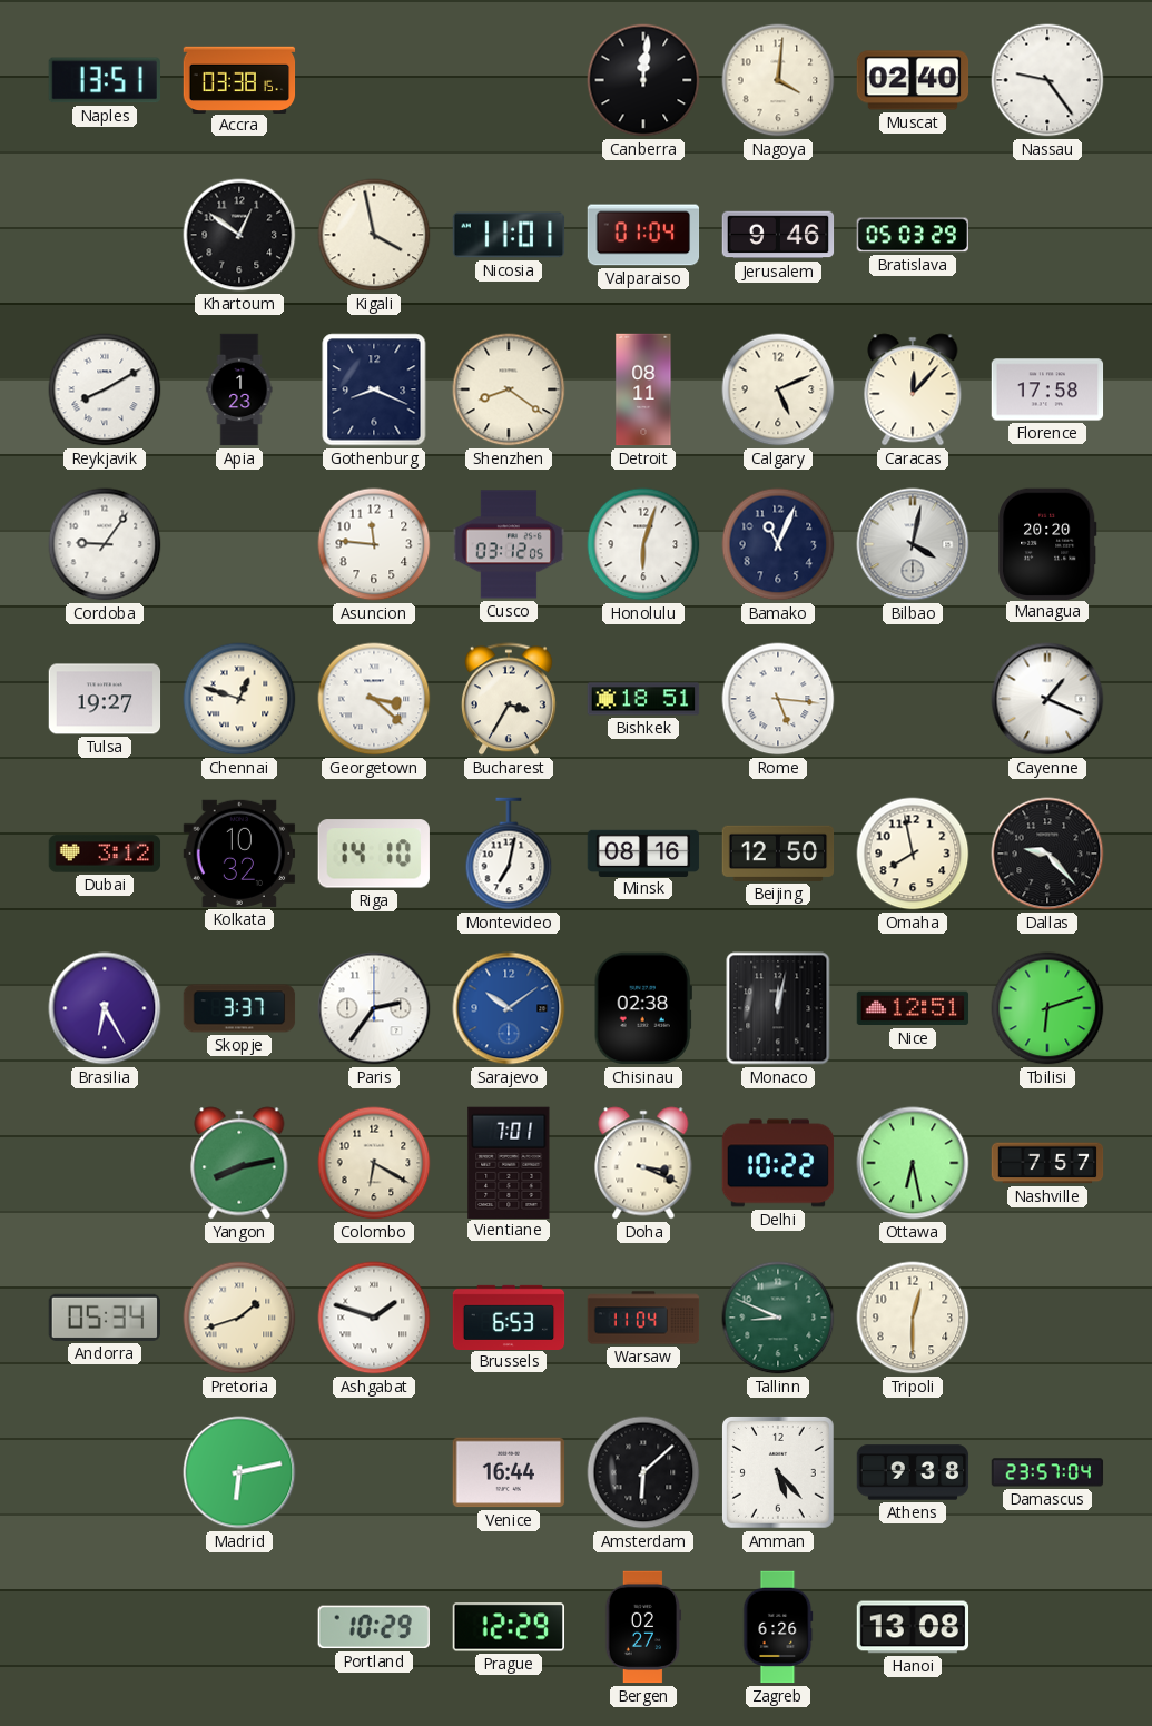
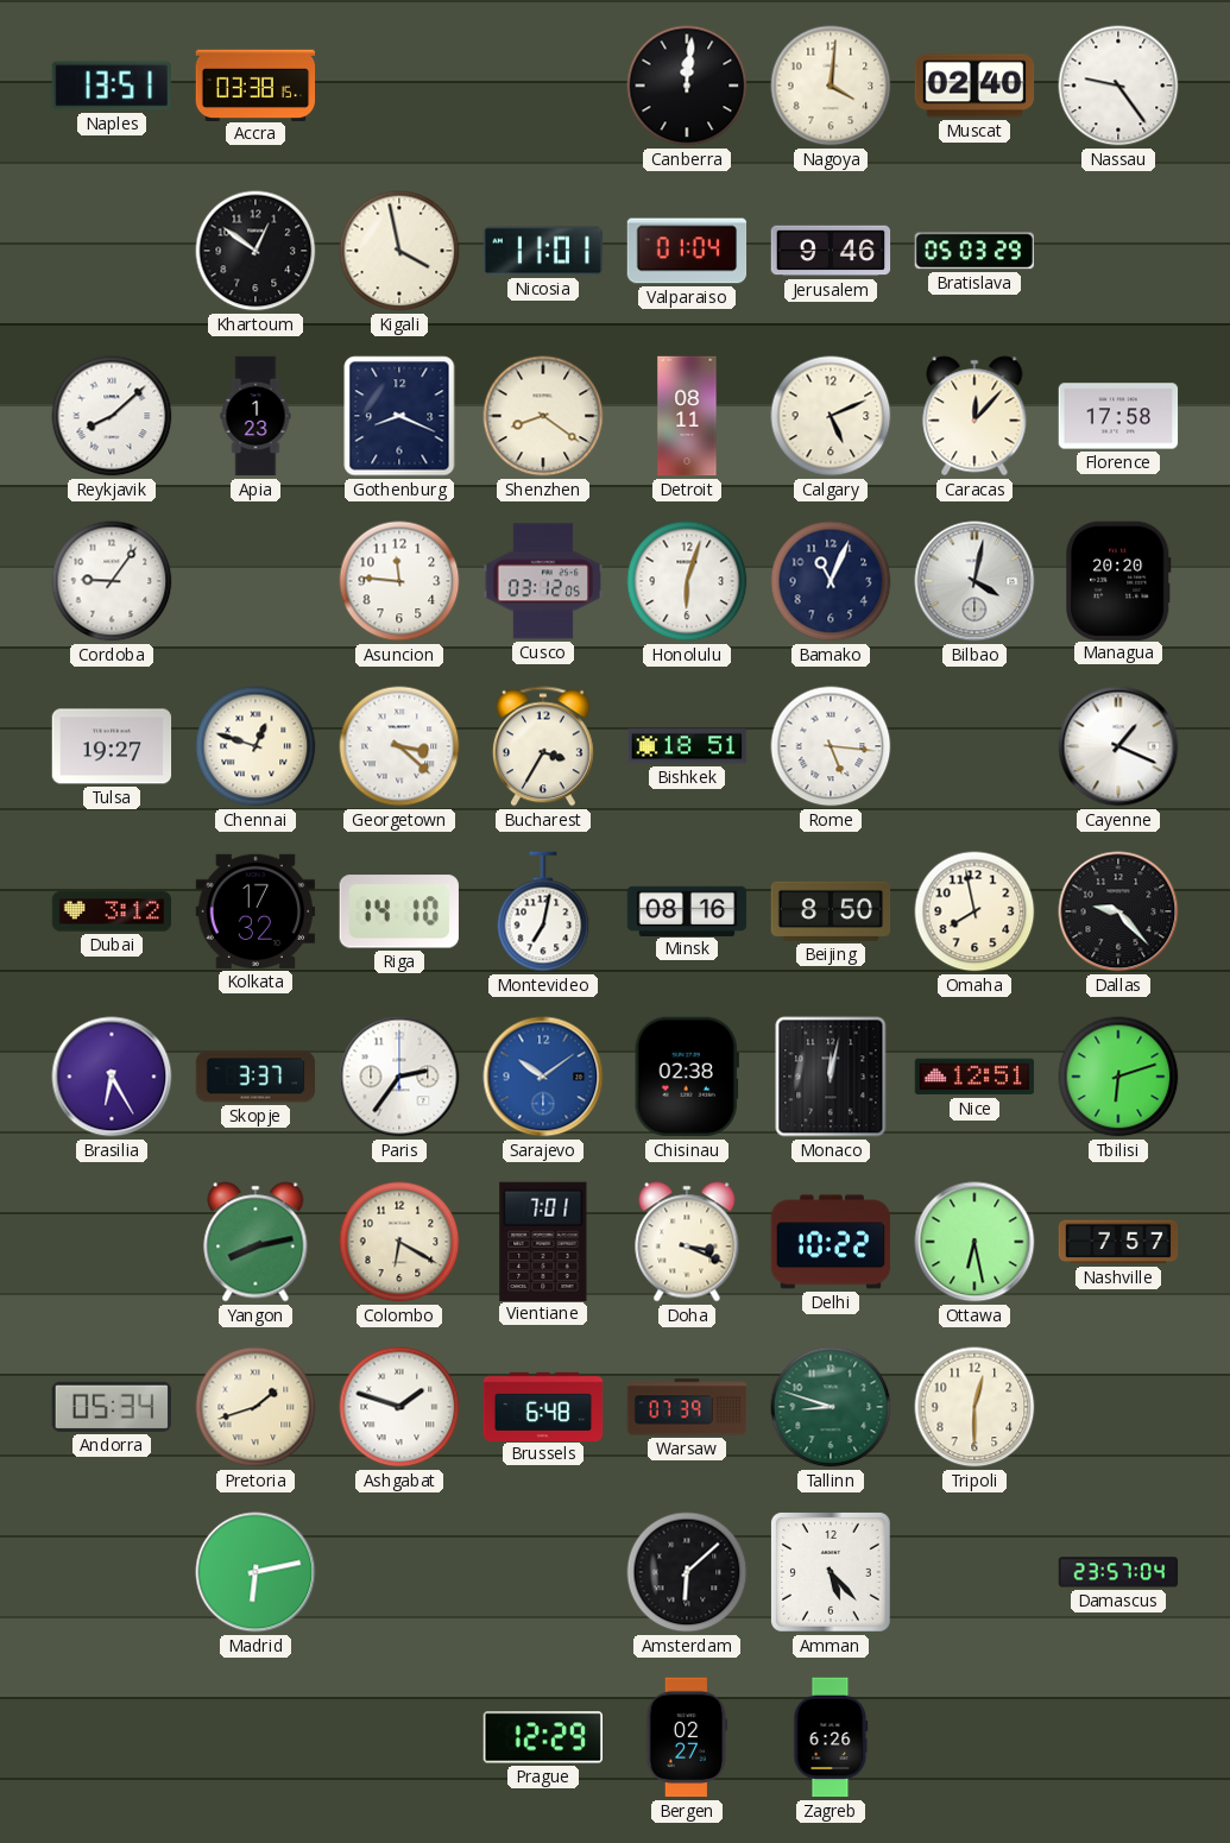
Reykjavik: 8:10 -> 8:08 (112, 416)
Kolkata: 10:32 -> 17:32 (256, 911)
Beijing: 12:50 -> 8:50 (831, 911)
Brussels: 6:53 -> 6:48 (543, 1406)
Warsaw: 11:04 -> 07:39 (687, 1407)
Tallinn: 8:49 -> 8:48 (831, 1407)
Venice: 16:44 -> none (509, 1472)
Athens: 9:38 -> none (913, 1472)
Portland: 10:29 -> none (373, 1627)
Hanoi: 13:08 -> none (913, 1627)
